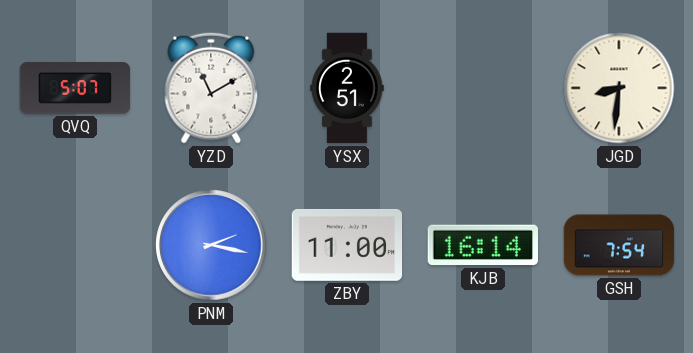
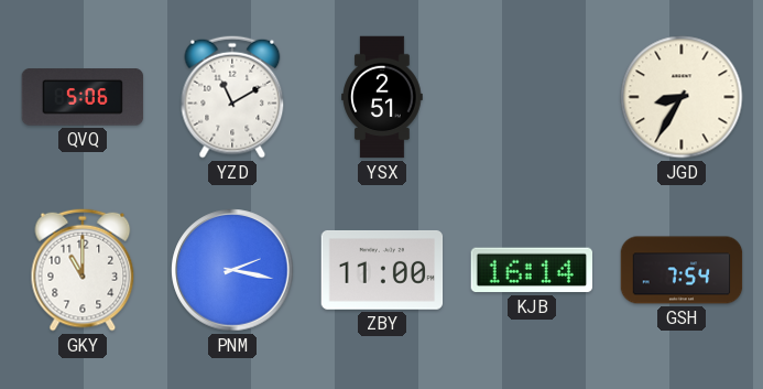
QVQ: 5:07 -> 5:06 (83, 97)
JGD: 8:31 -> 8:35 (682, 97)
GKY: none -> 11:00 (83, 270)
